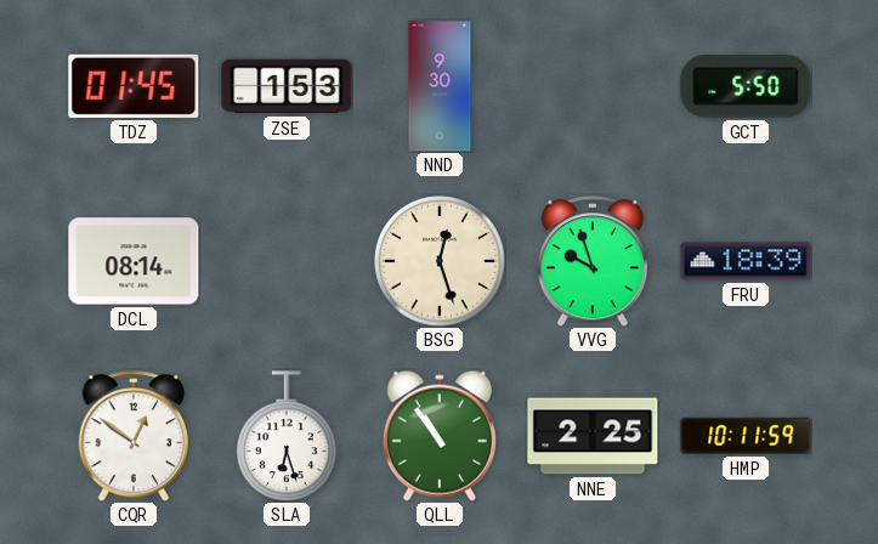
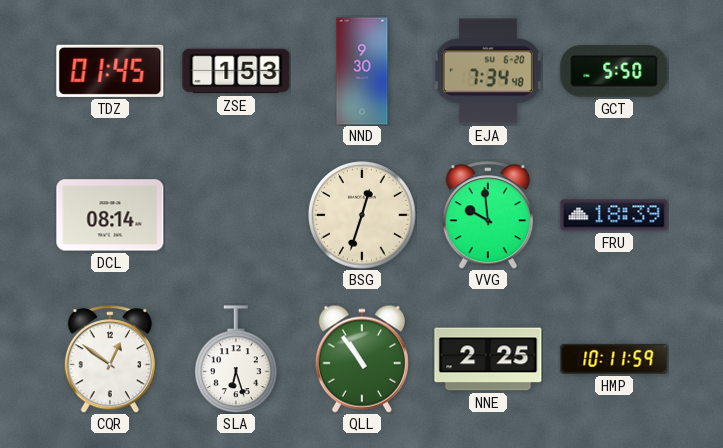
EJA: none -> 7:34 (488, 71)
BSG: 12:27 -> 12:33 (362, 215)
VVG: 9:57 -> 9:59 (488, 215)
